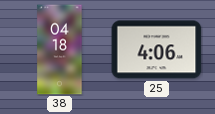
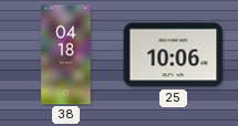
25: 4:06 -> 10:06 (174, 55)
